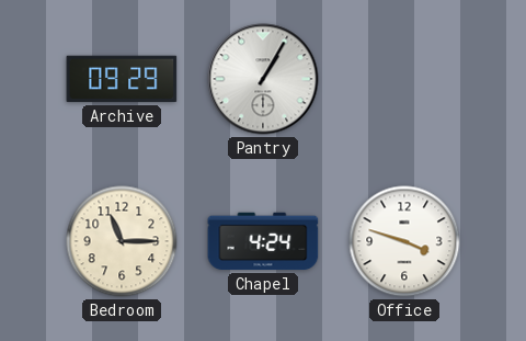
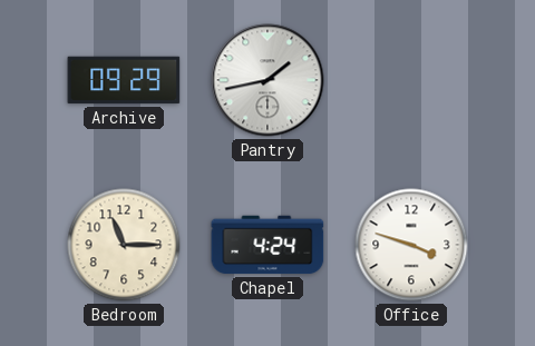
Pantry: 1:05 -> 1:43 (267, 80)
